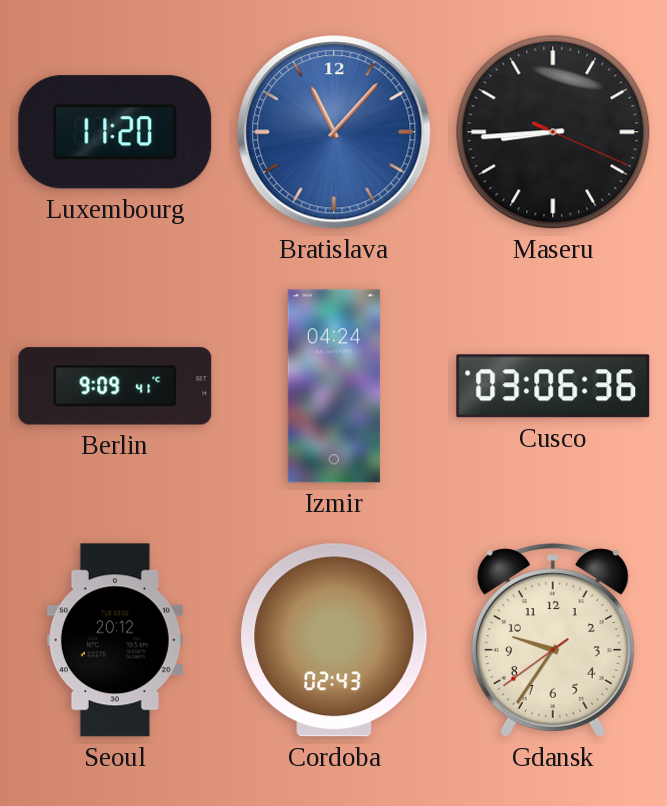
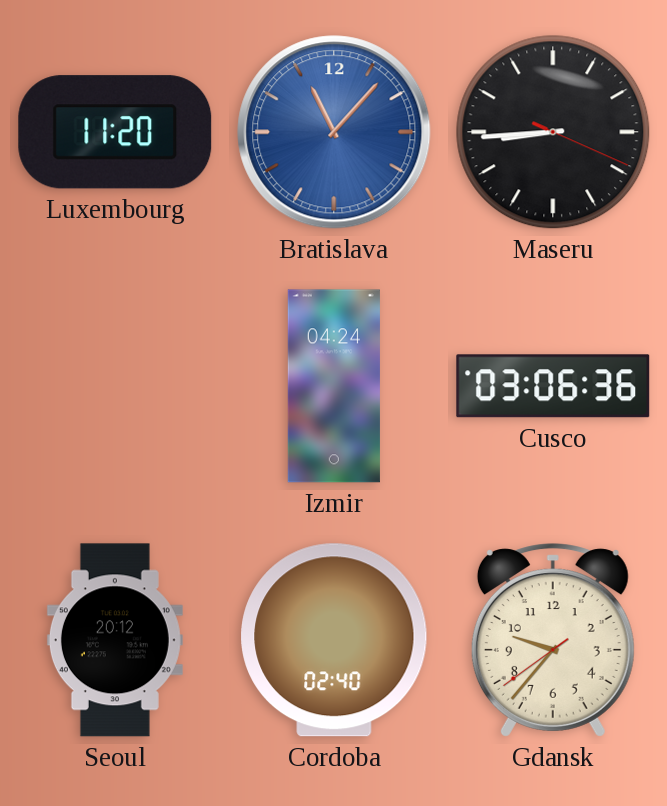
Berlin: 9:09 -> none (115, 386)
Cordoba: 02:43 -> 02:40 (334, 640)
Gdansk: 9:35 -> 9:36 (553, 640)
